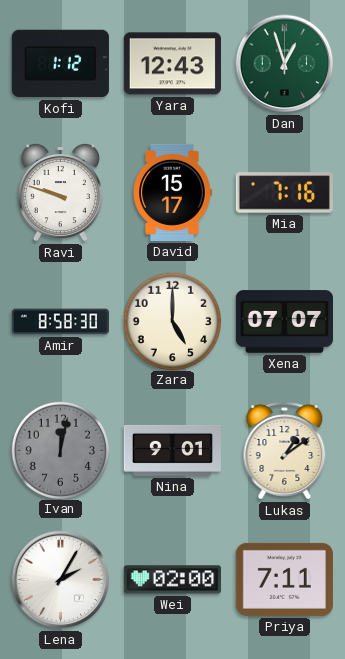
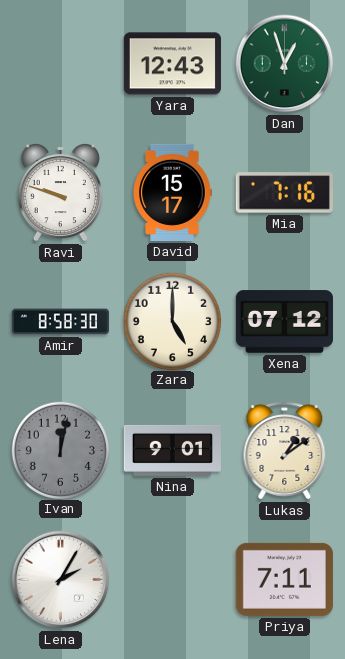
Kofi: 1:12 -> none (60, 64)
Xena: 07:07 -> 07:12 (284, 322)
Wei: 02:00 -> none (172, 580)
